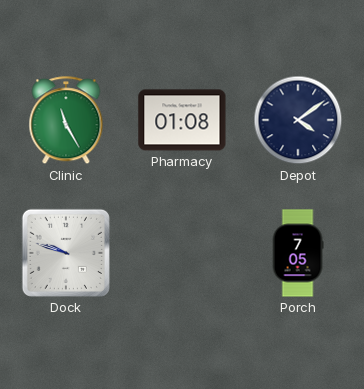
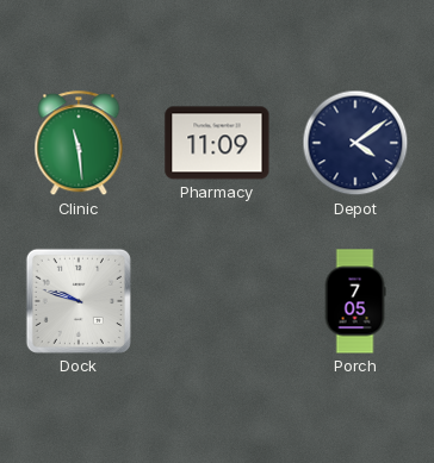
Clinic: 11:25 -> 11:29 (79, 144)
Pharmacy: 01:08 -> 11:09 (217, 143)
